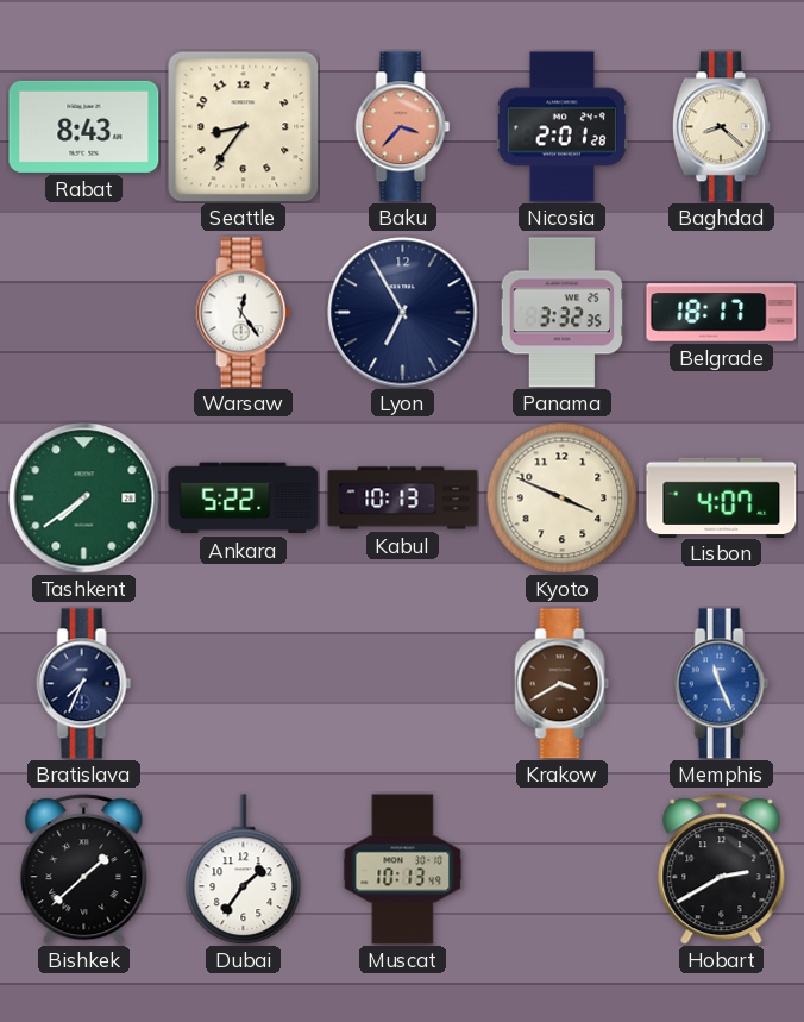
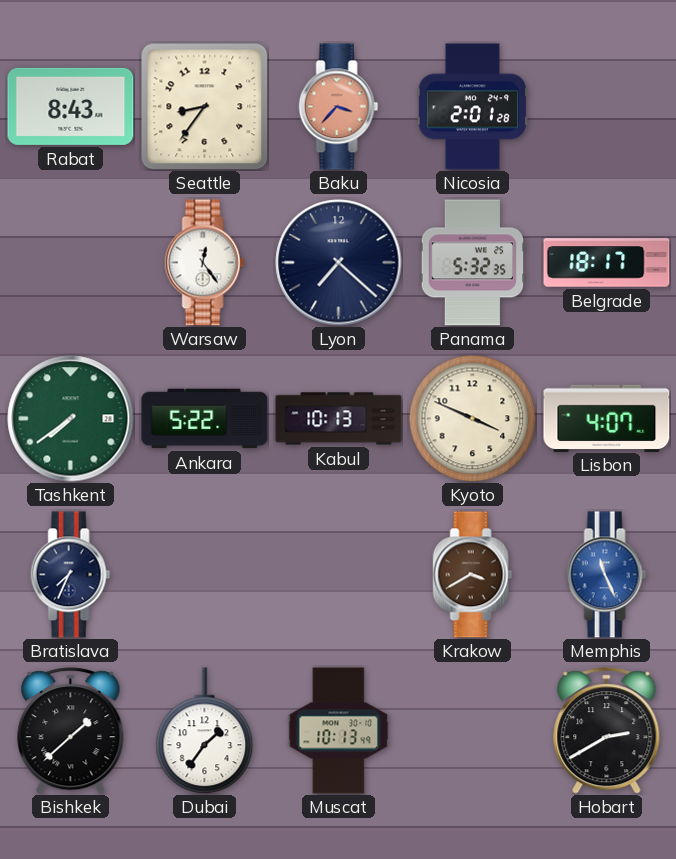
Baghdad: 8:22 -> none (721, 127)
Lyon: 6:55 -> 7:22 (339, 263)
Panama: 3:32 -> 5:32 (472, 263)
